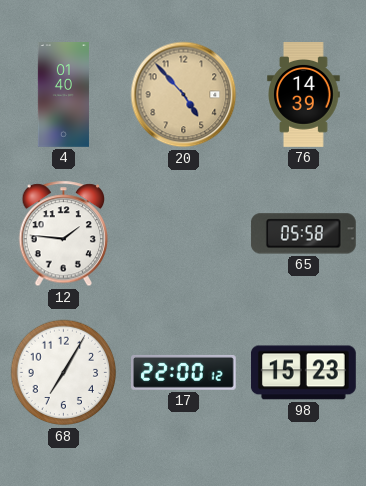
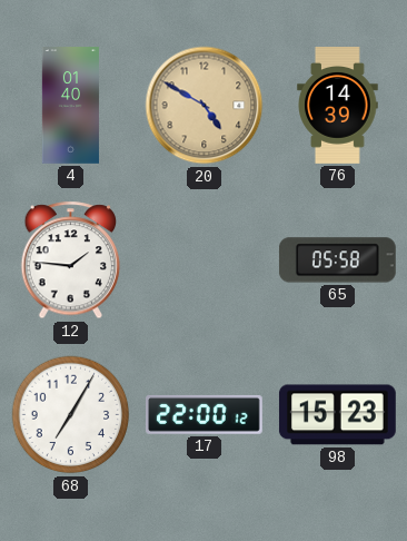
20: 4:53 -> 4:50 (205, 106)
